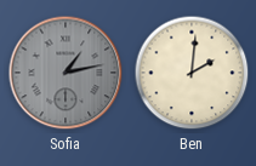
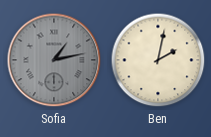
Ben: 2:01 -> 2:02 (158, 60)
